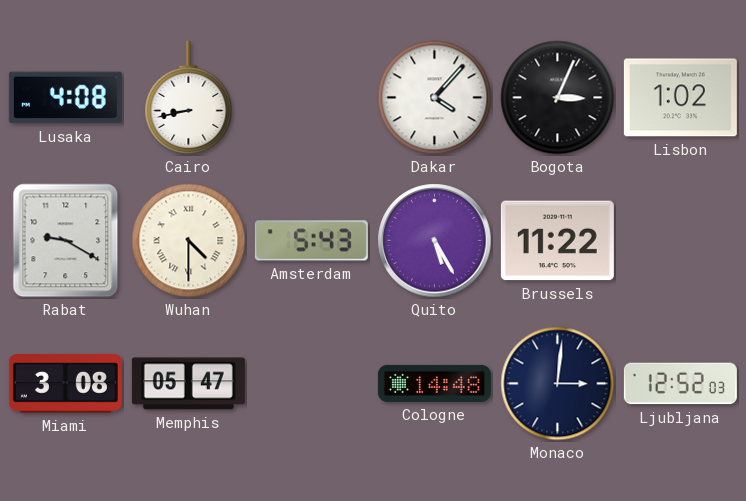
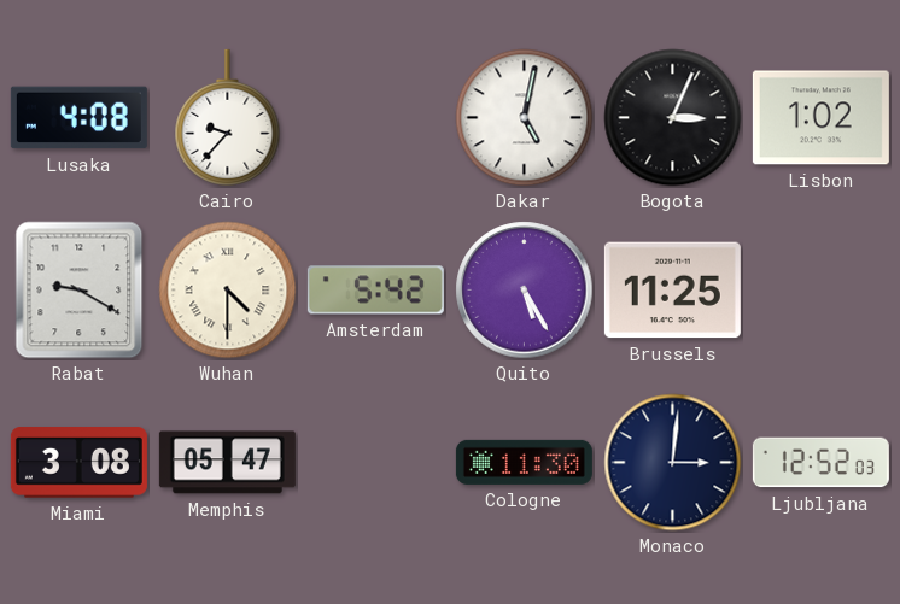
Cairo: 8:43 -> 9:37 (228, 117)
Dakar: 4:07 -> 5:02 (525, 118)
Amsterdam: 5:43 -> 5:42 (375, 291)
Brussels: 11:22 -> 11:25 (672, 291)
Cologne: 14:48 -> 11:30 (524, 462)
